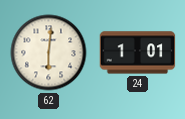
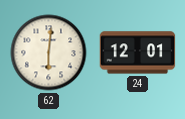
24: 1:01 -> 12:01 (138, 53)
